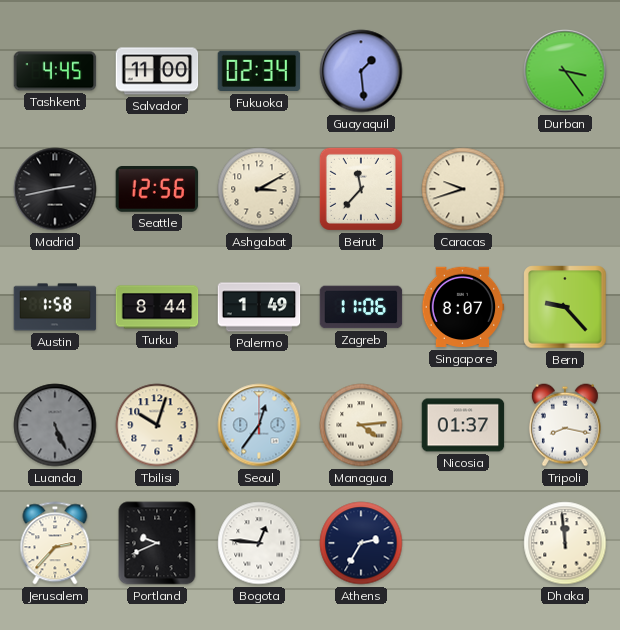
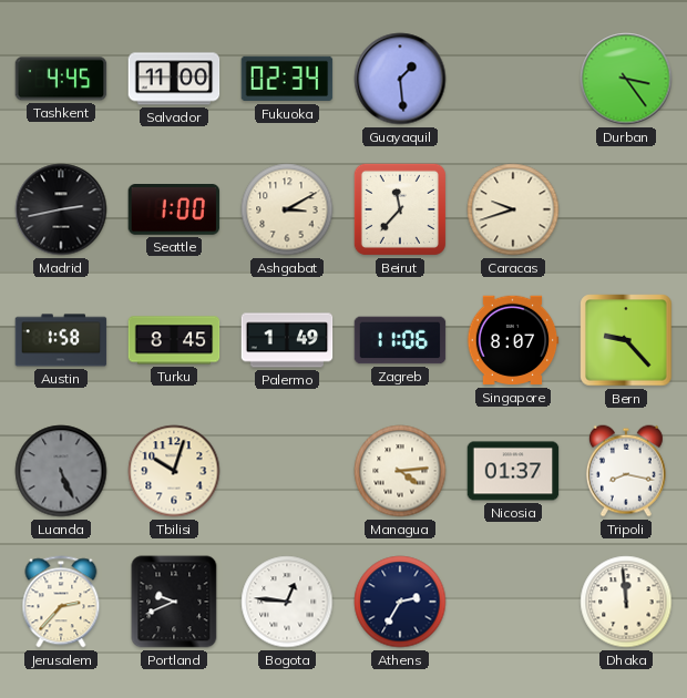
Seattle: 12:56 -> 1:00 (174, 211)
Turku: 8:44 -> 8:45 (174, 340)
Seoul: 12:36 -> none (259, 425)
